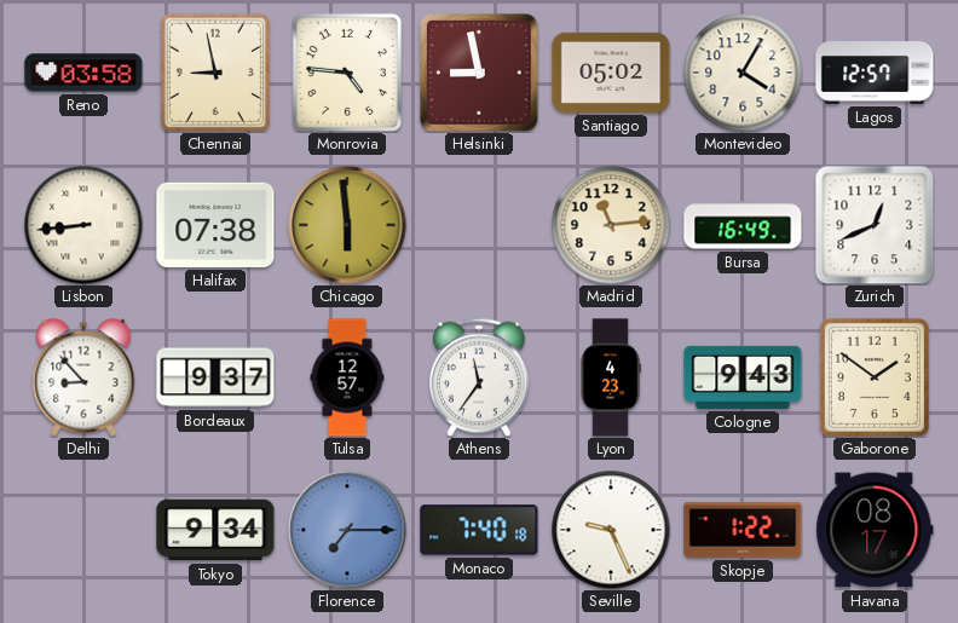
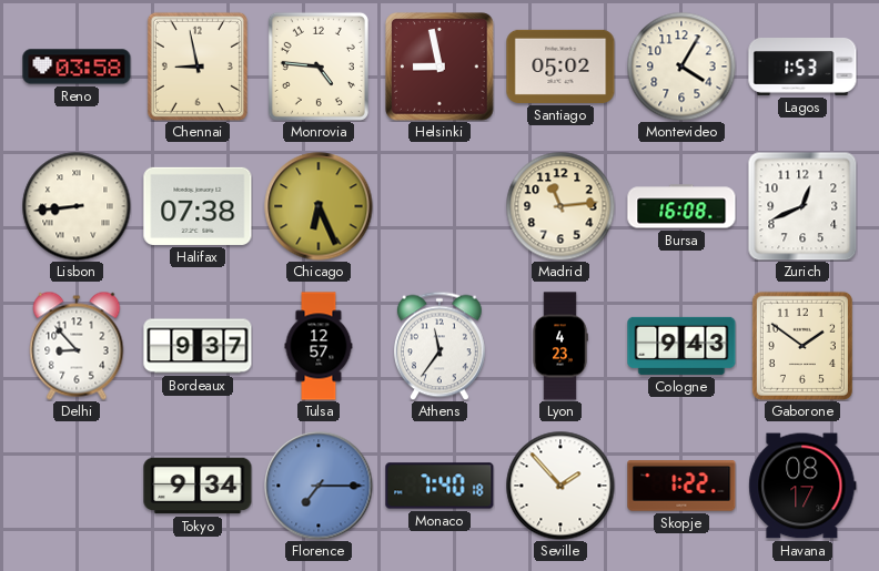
Lagos: 12:57 -> 1:53 (802, 68)
Chicago: 5:59 -> 6:26 (319, 206)
Bursa: 16:49 -> 16:08 (681, 206)
Seville: 9:26 -> 1:53 (560, 486)
